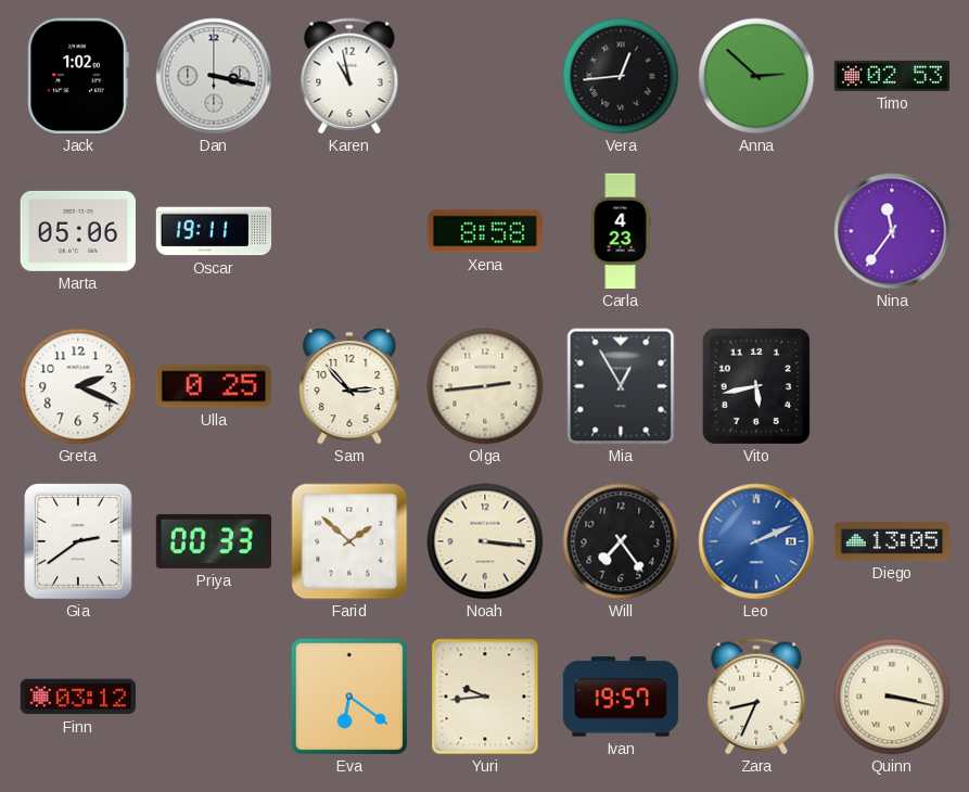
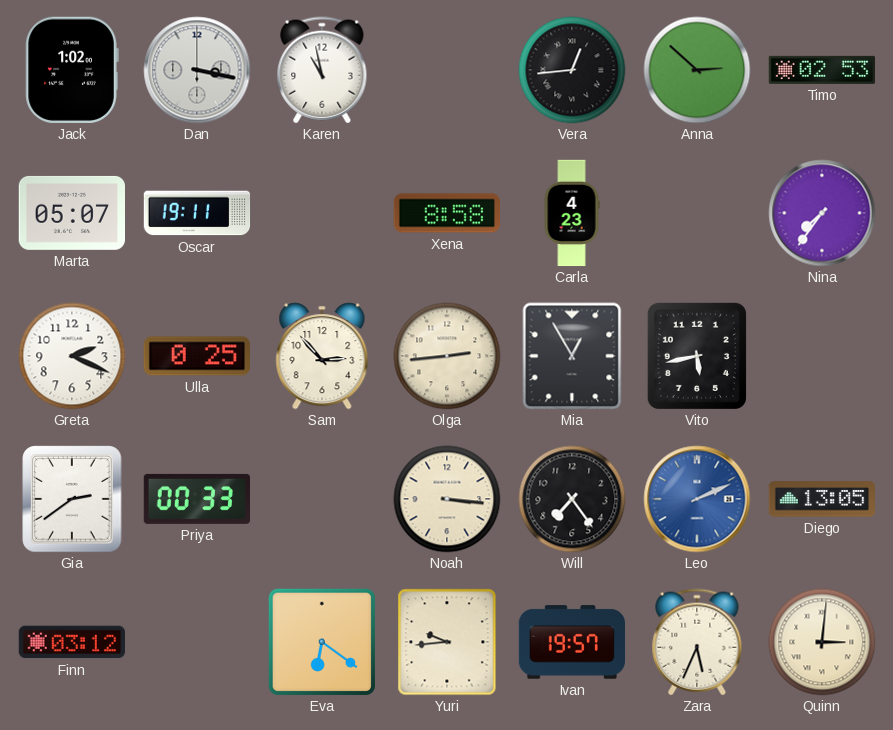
Marta: 05:06 -> 05:07 (71, 213)
Nina: 11:36 -> 7:36 (822, 213)
Farid: 1:52 -> none (349, 541)
Zara: 8:34 -> 5:34 (697, 642)
Quinn: 3:17 -> 3:01 (822, 642)
